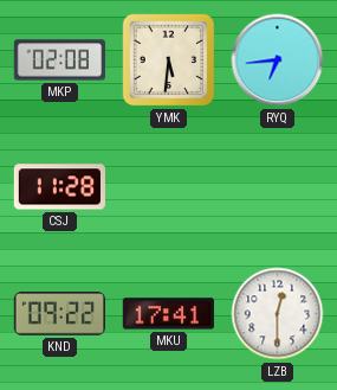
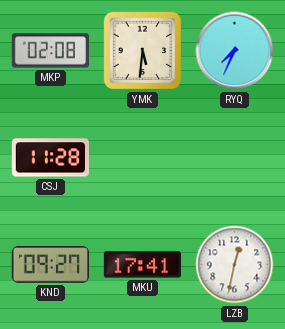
RYQ: 6:44 -> 7:34 (235, 51)
KND: 09:22 -> 09:27 (50, 265)
LZB: 12:30 -> 12:32 (235, 265)
